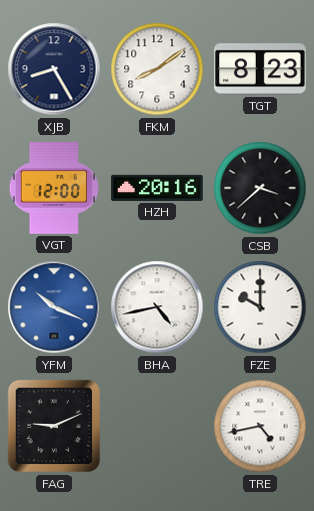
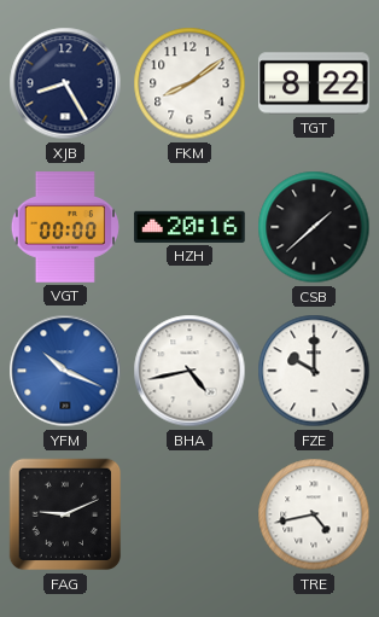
TGT: 8:23 -> 8:22 (314, 83)
VGT: 12:00 -> 00:00 (65, 227)
CSB: 3:38 -> 1:38 (314, 227)
